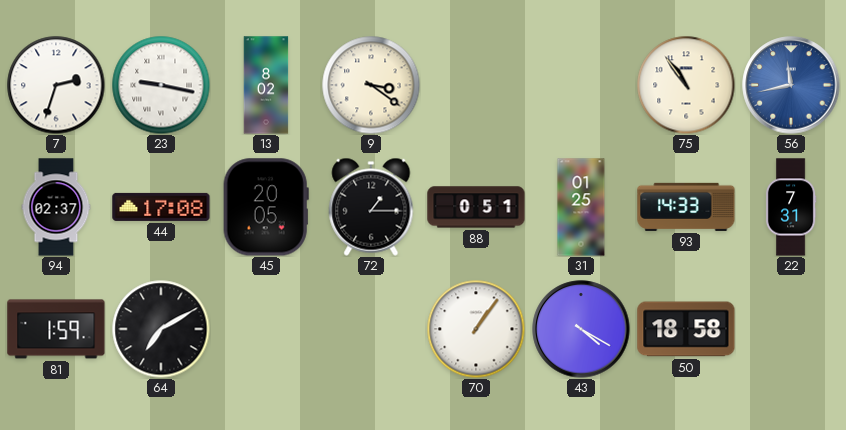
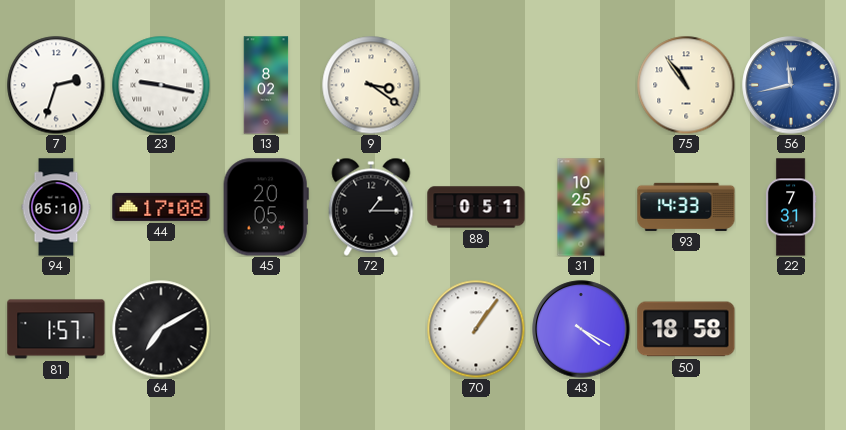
94: 02:37 -> 05:10 (56, 207)
31: 01:25 -> 10:25 (581, 207)
81: 1:59 -> 1:57 (56, 329)
